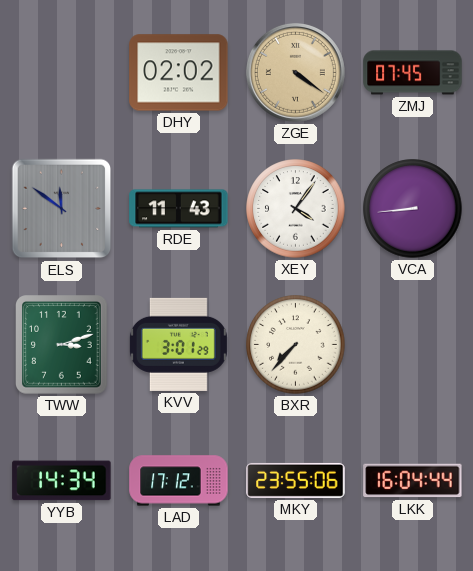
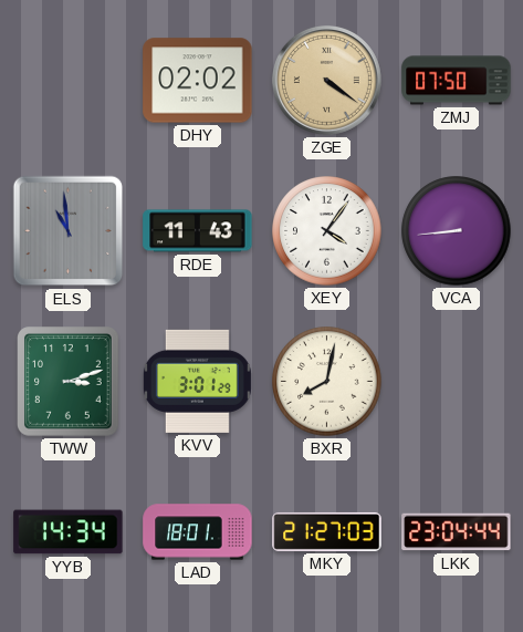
ZMJ: 07:45 -> 07:50 (457, 81)
ELS: 11:51 -> 10:59 (69, 231)
BXR: 7:37 -> 8:02 (327, 382)
LAD: 17:12 -> 18:01 (198, 532)
MKY: 23:55 -> 21:27 (327, 531)
LKK: 16:04 -> 23:04 (457, 532)
